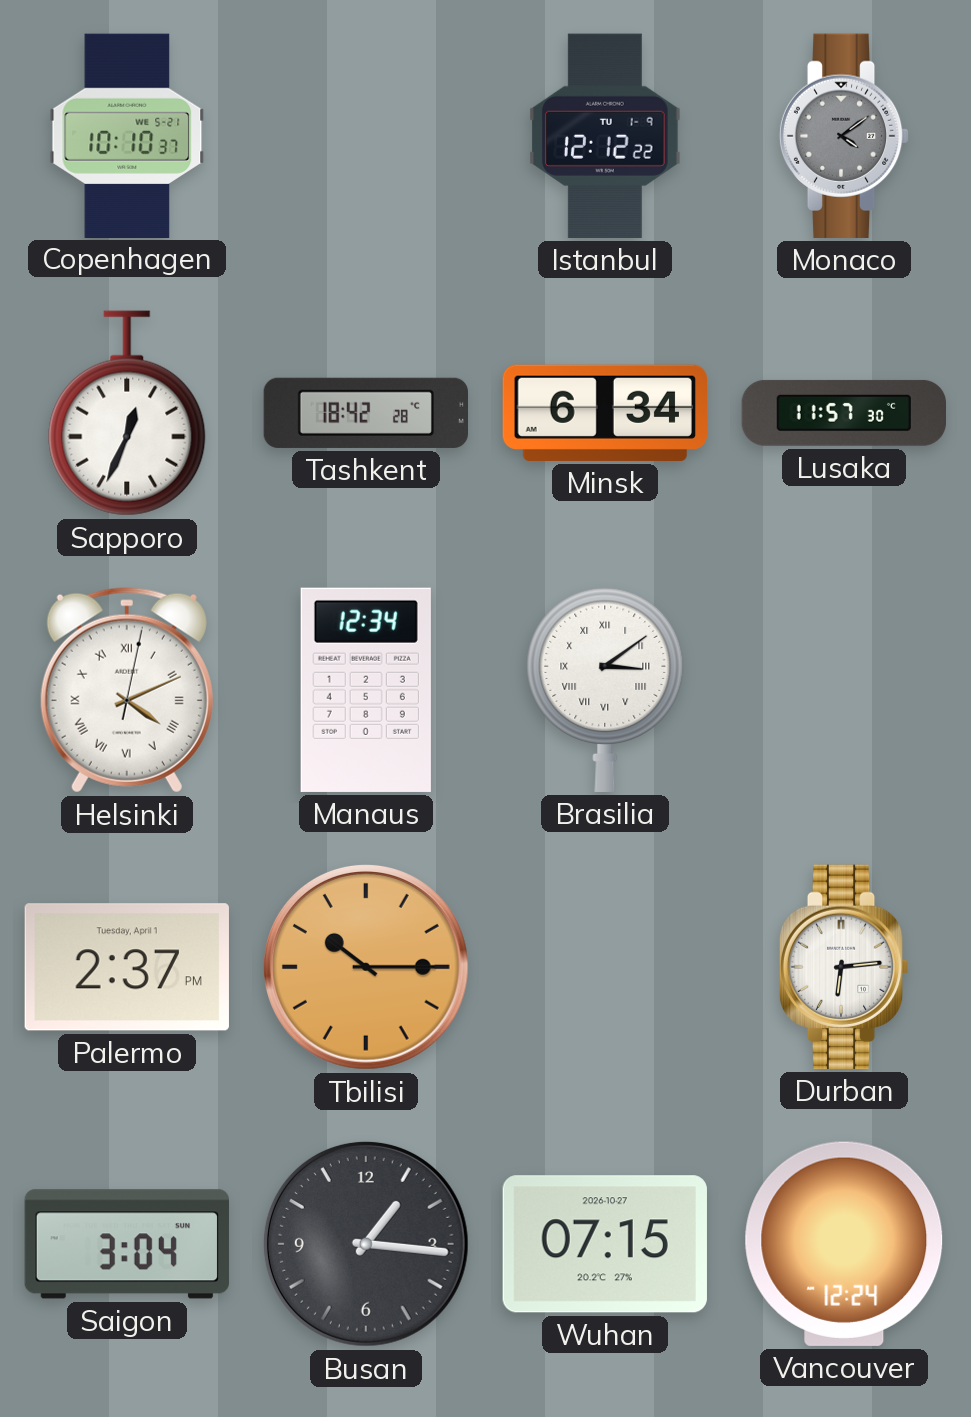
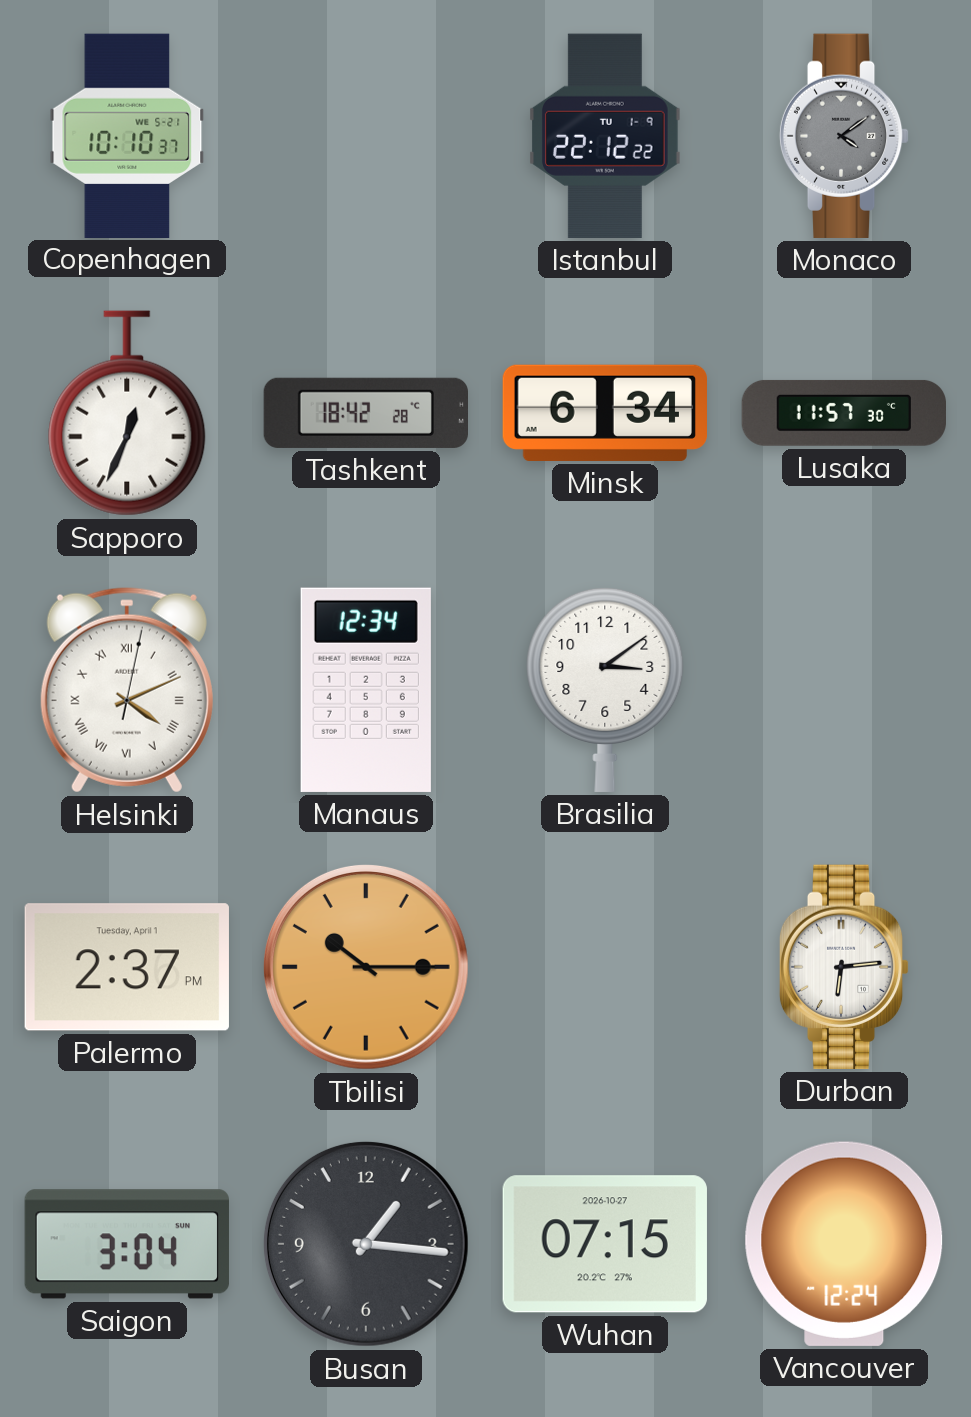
Istanbul: 12:12 -> 22:12 (606, 136)
Brasilia numerals: Roman -> Arabic (605, 689)
